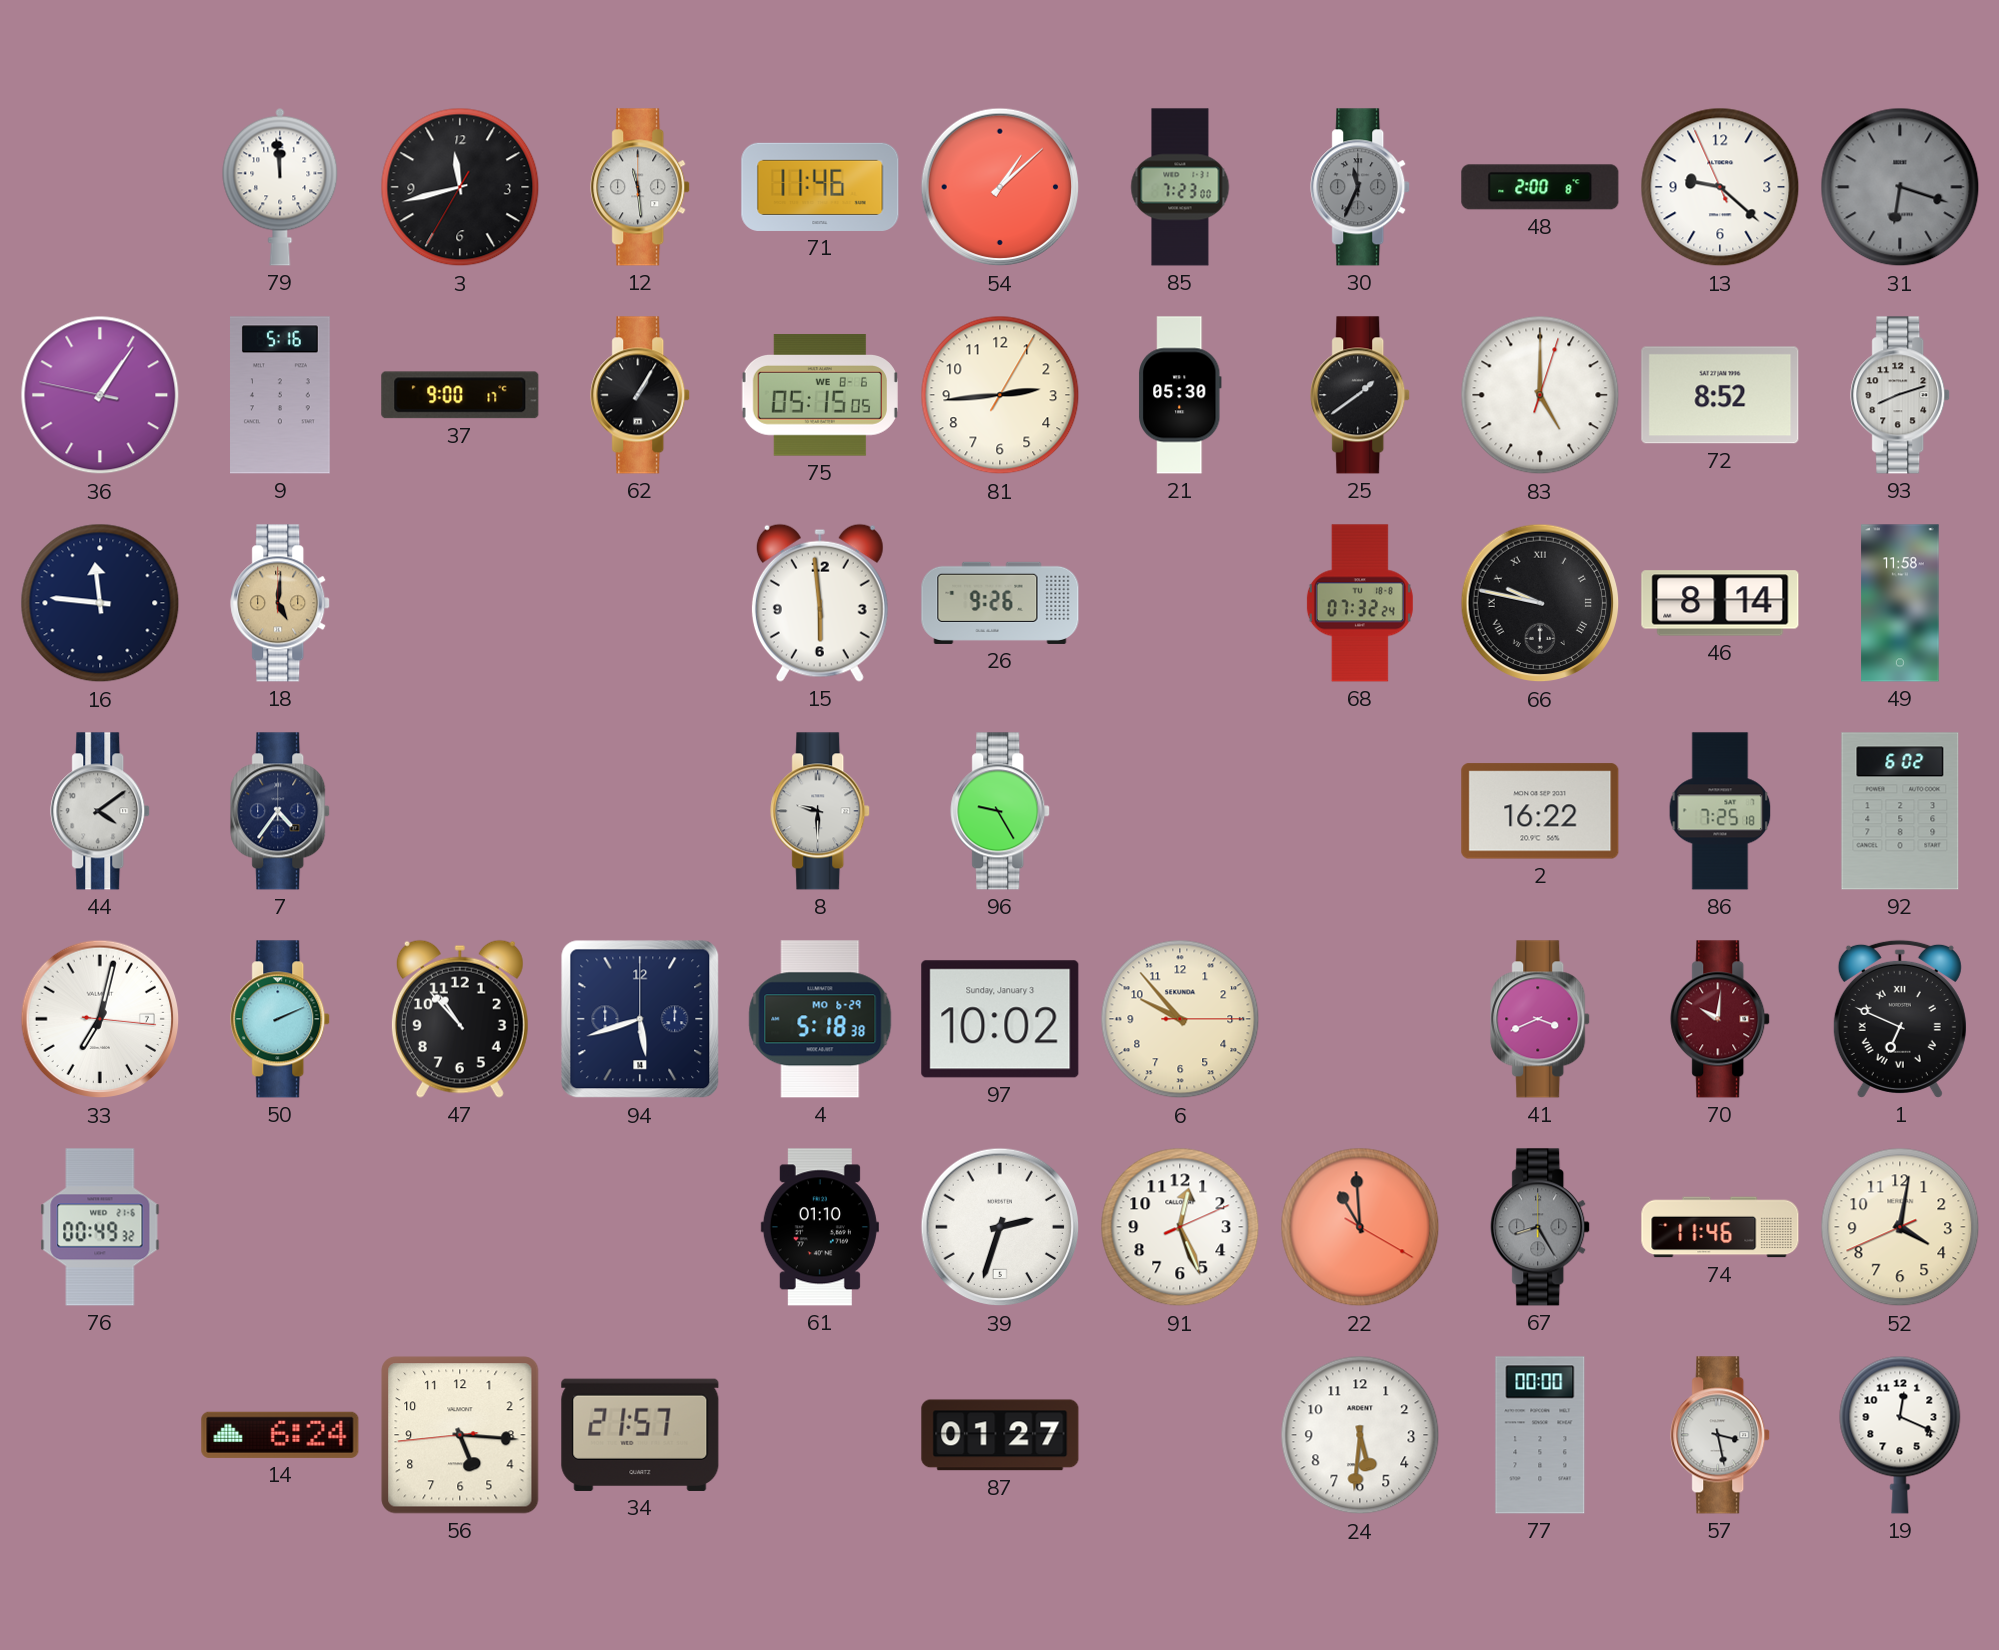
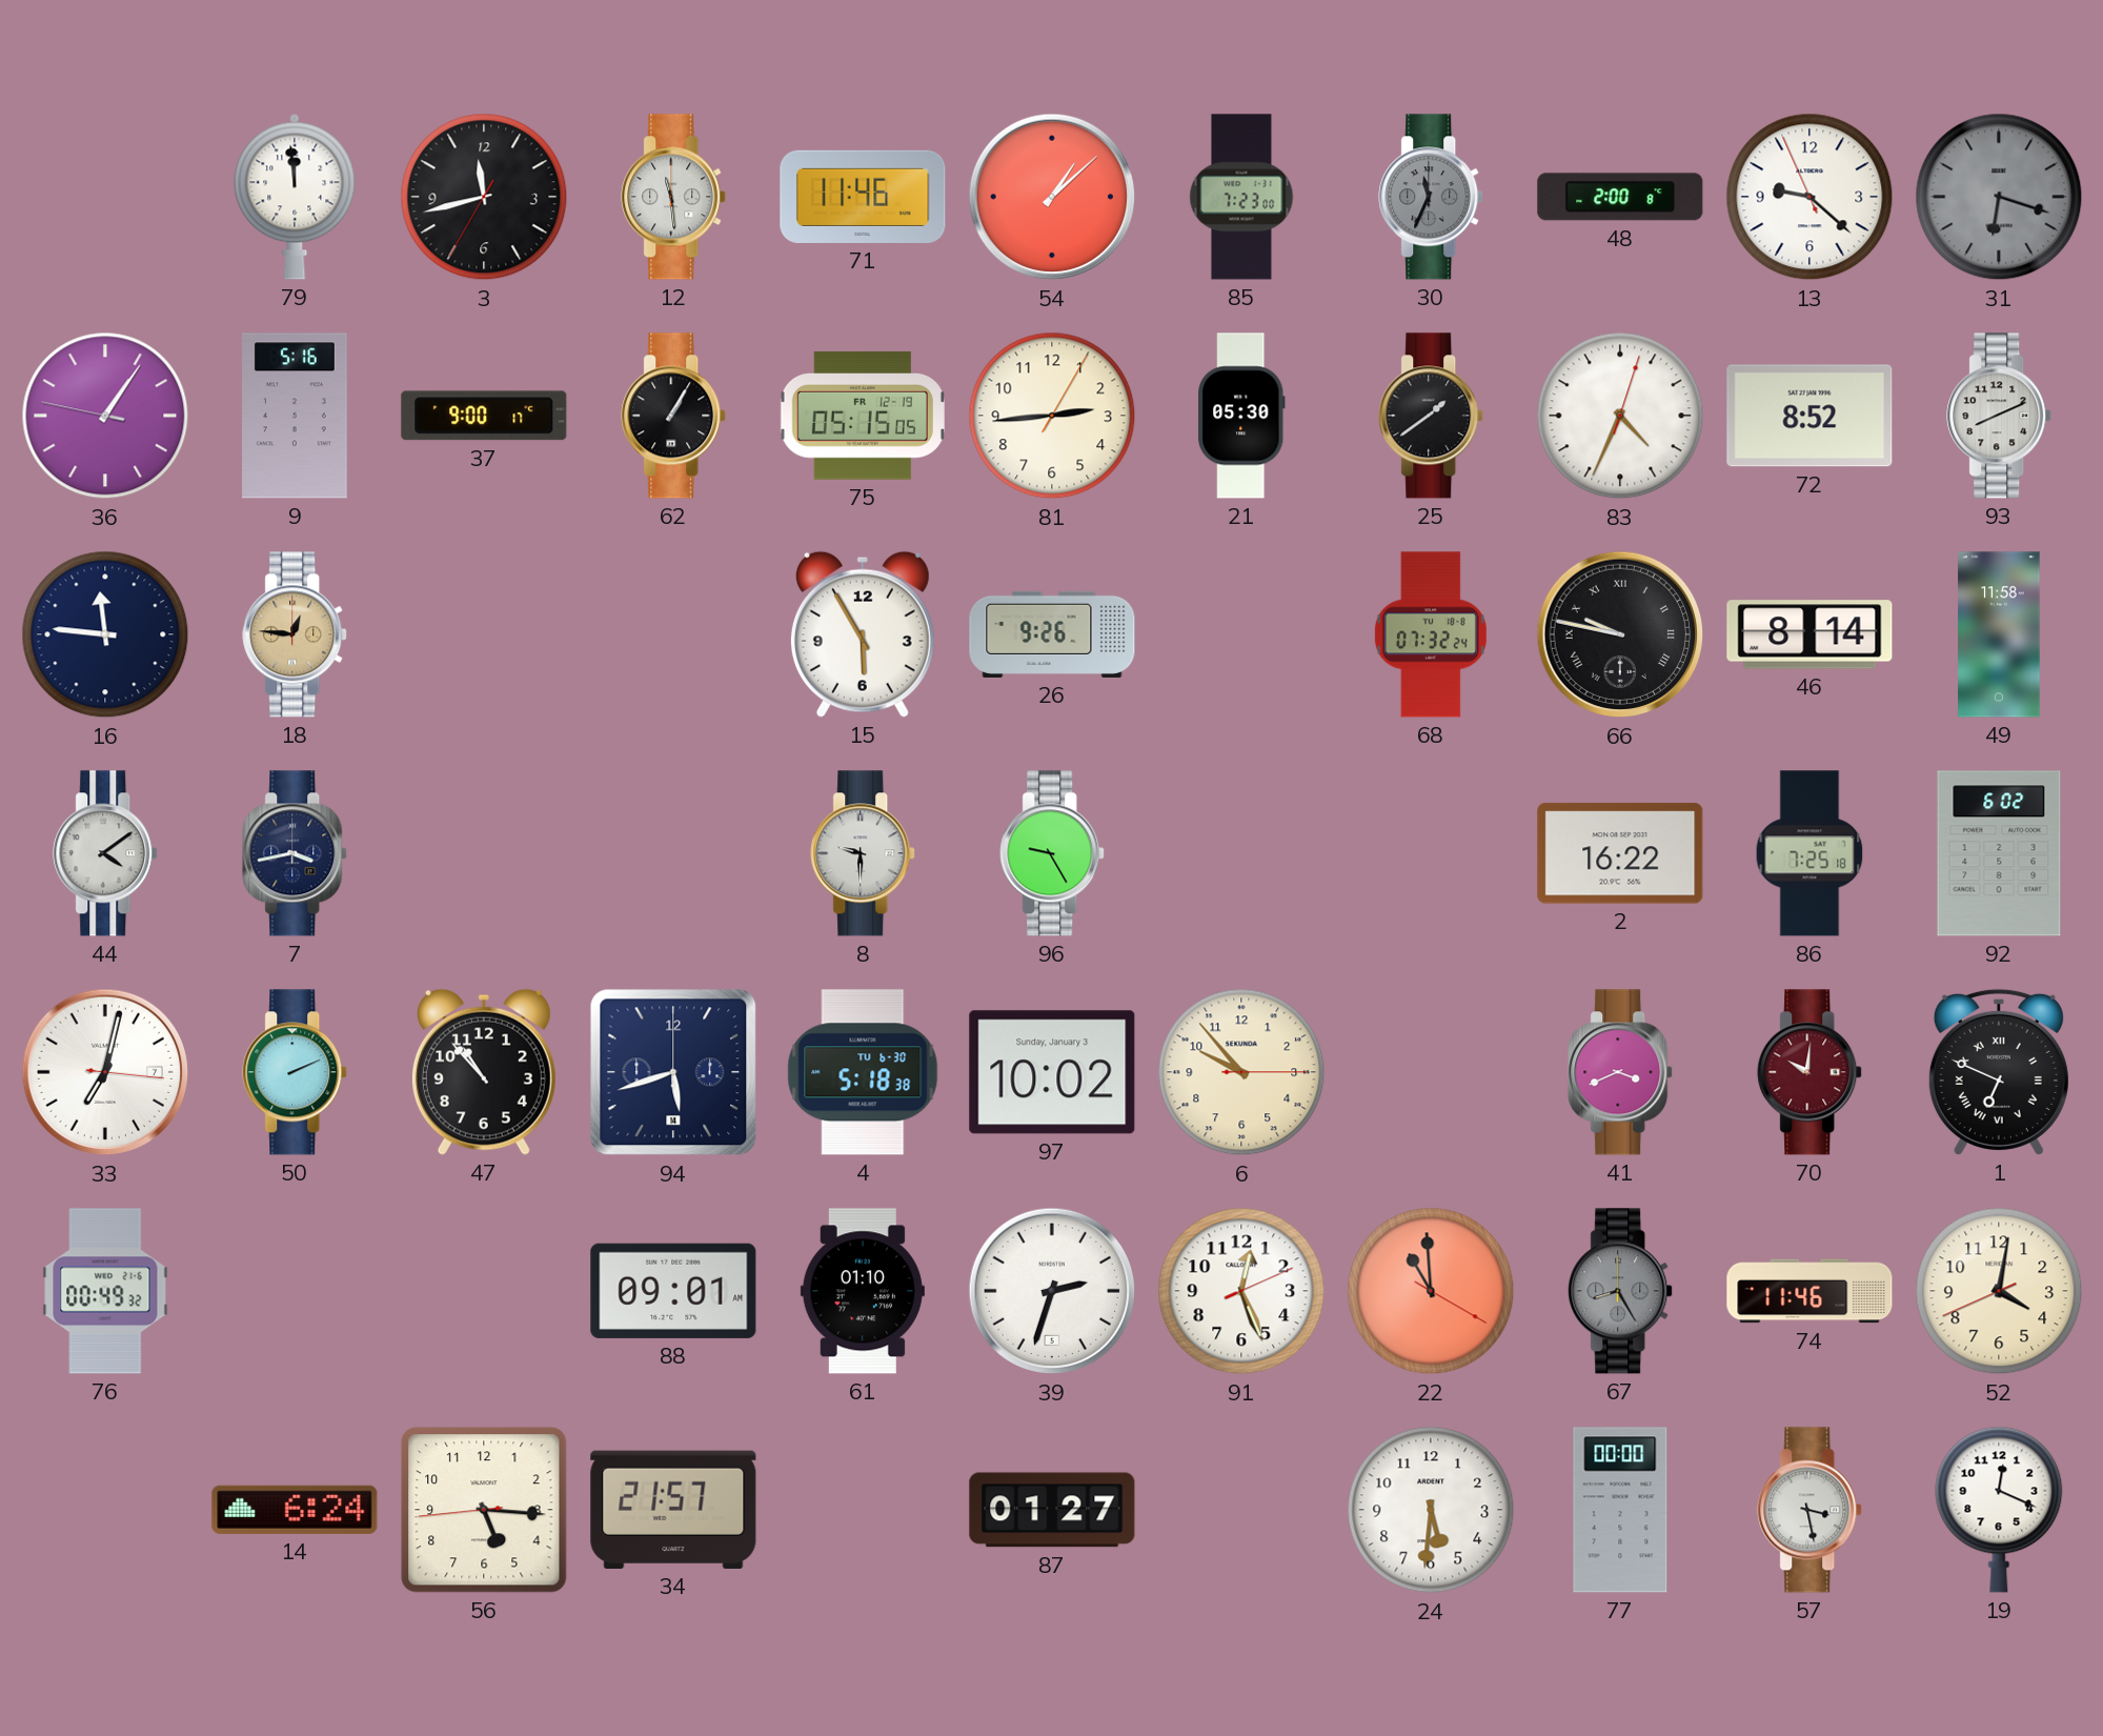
75 date: WE 8-6 -> FR 12-19 (863, 416)
83: 5:00 -> 4:34 (1620, 416)
93: 8:12 -> 8:11 (2000, 416)
18: 5:01 -> 12:46 (296, 634)
15: 5:59 -> 5:55 (863, 634)
7: 4:36 -> 3:43 (296, 853)
4 date: MO 6-29 -> TU 6-30 (863, 1072)
88: none -> 09:01 (673, 1291)
